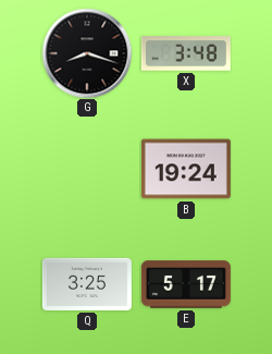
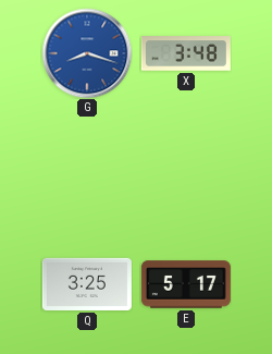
G dial: black -> blue (87, 53)
B: 19:24 -> none (186, 169)
